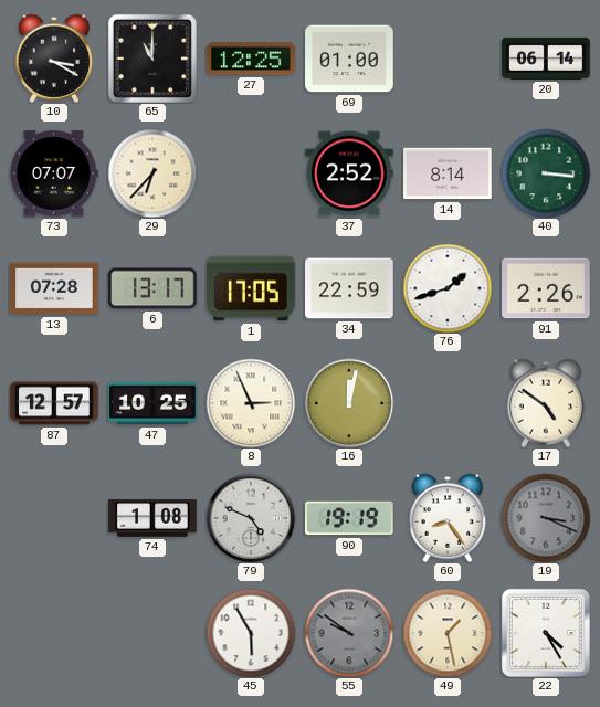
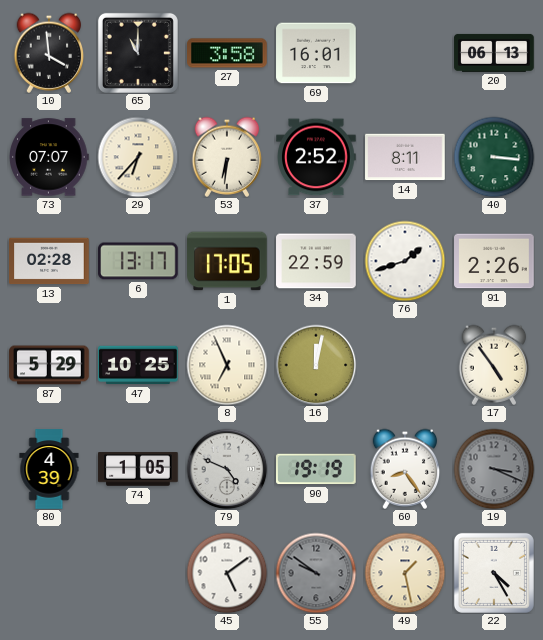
10: 3:20 -> 3:59 (49, 53)
27: 12:25 -> 3:58 (227, 53)
69: 01:00 -> 16:01 (316, 53)
20: 06:14 -> 06:13 (494, 53)
53: none -> 6:31 (227, 157)
14: 8:14 -> 8:11 (405, 157)
13: 07:28 -> 02:28 (49, 261)
87: 12:57 -> 5:29 (49, 365)
8: 2:56 -> 6:56 (227, 365)
17: 4:51 -> 4:54 (494, 365)
80: none -> 4:39 (49, 469)
74: 1:08 -> 1:05 (138, 469)
45: 5:55 -> 5:09 (227, 573)
